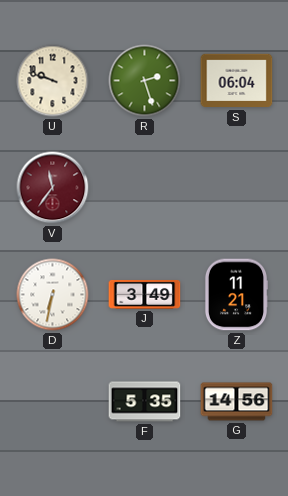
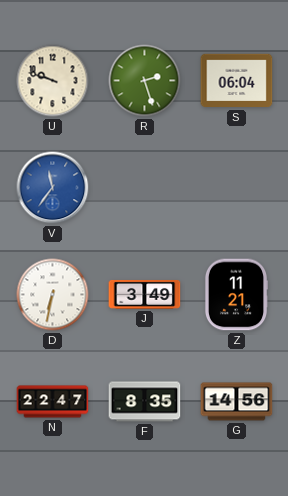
V dial: burgundy -> blue (53, 188)
N: none -> 22:47 (53, 402)
F: 5:35 -> 8:35 (145, 402)
